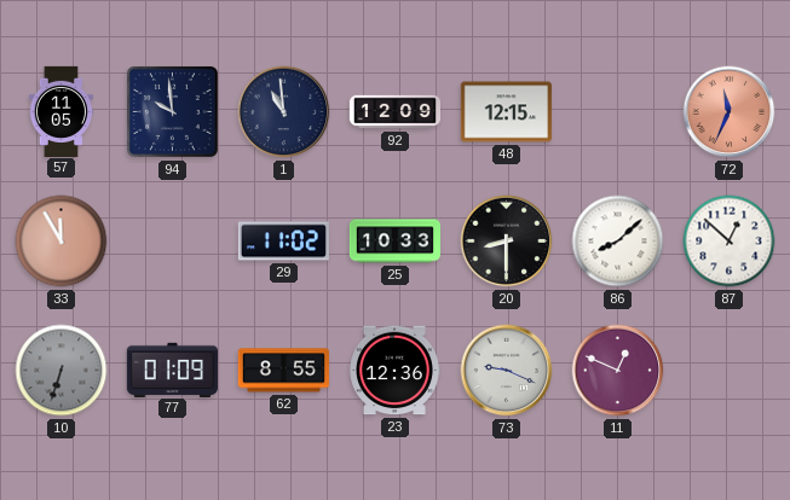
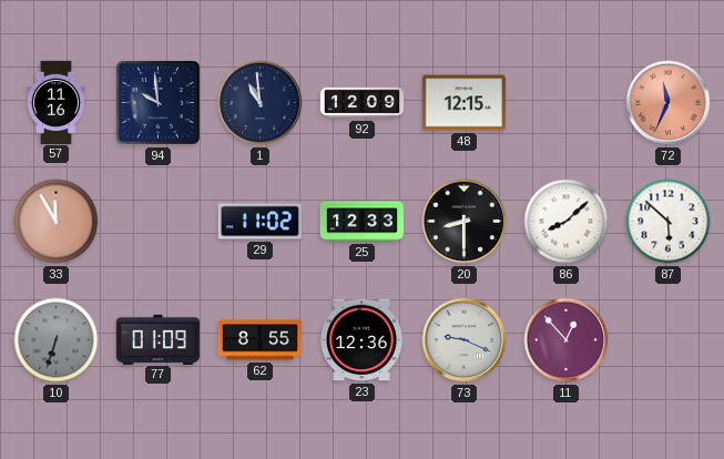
57: 11:05 -> 11:16 (55, 102)
25: 10:33 -> 12:33 (361, 222)
87: 12:52 -> 5:52 (669, 222)
11: 12:49 -> 12:53 (567, 340)
